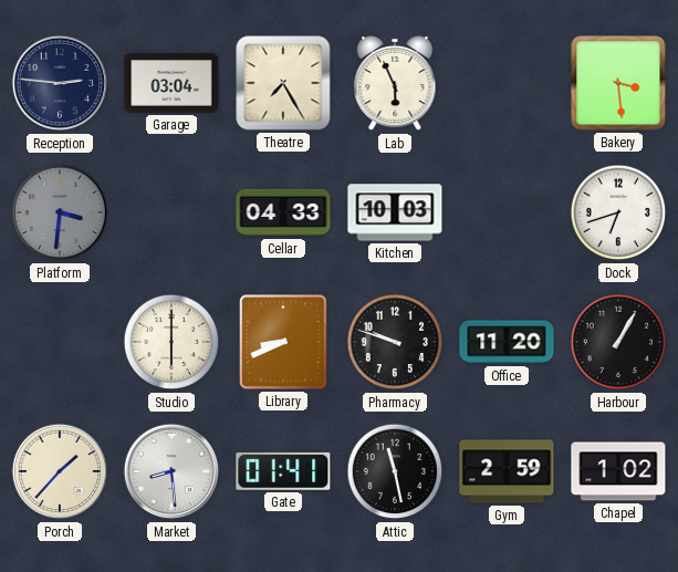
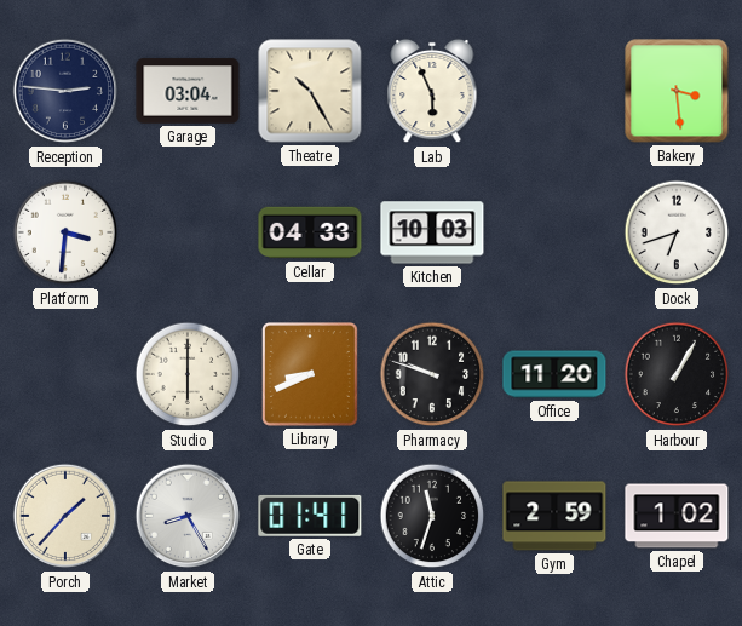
Theatre: 7:25 -> 10:25 (310, 91)
Platform dial: grey -> white (65, 232)
Market: 8:29 -> 8:25 (188, 516)
Attic: 11:28 -> 11:33 (432, 516)
